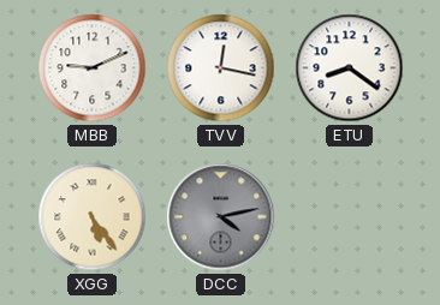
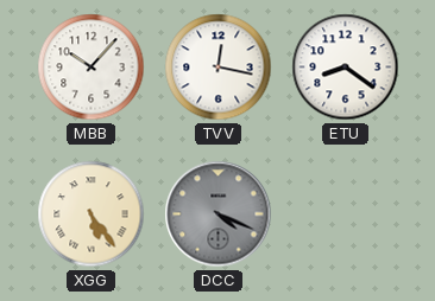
MBB: 9:11 -> 10:07 (92, 68)
DCC: 4:13 -> 4:19 (219, 214)
